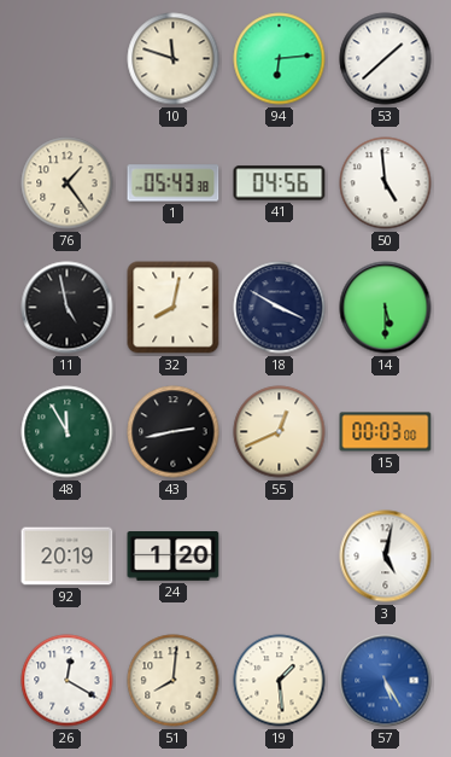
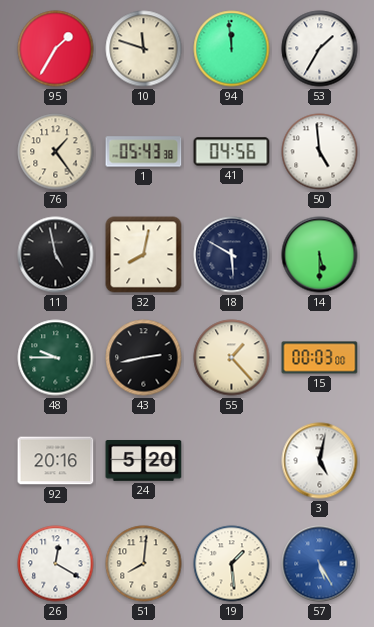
95: none -> 1:35 (56, 49)
94: 6:14 -> 11:59 (232, 49)
53: 1:38 -> 1:35 (320, 49)
18: 3:50 -> 5:50 (232, 255)
48: 11:55 -> 9:45 (56, 358)
55: 12:41 -> 1:23 (232, 358)
92: 20:19 -> 20:16 (56, 461)
24: 1:20 -> 5:20 (144, 461)
